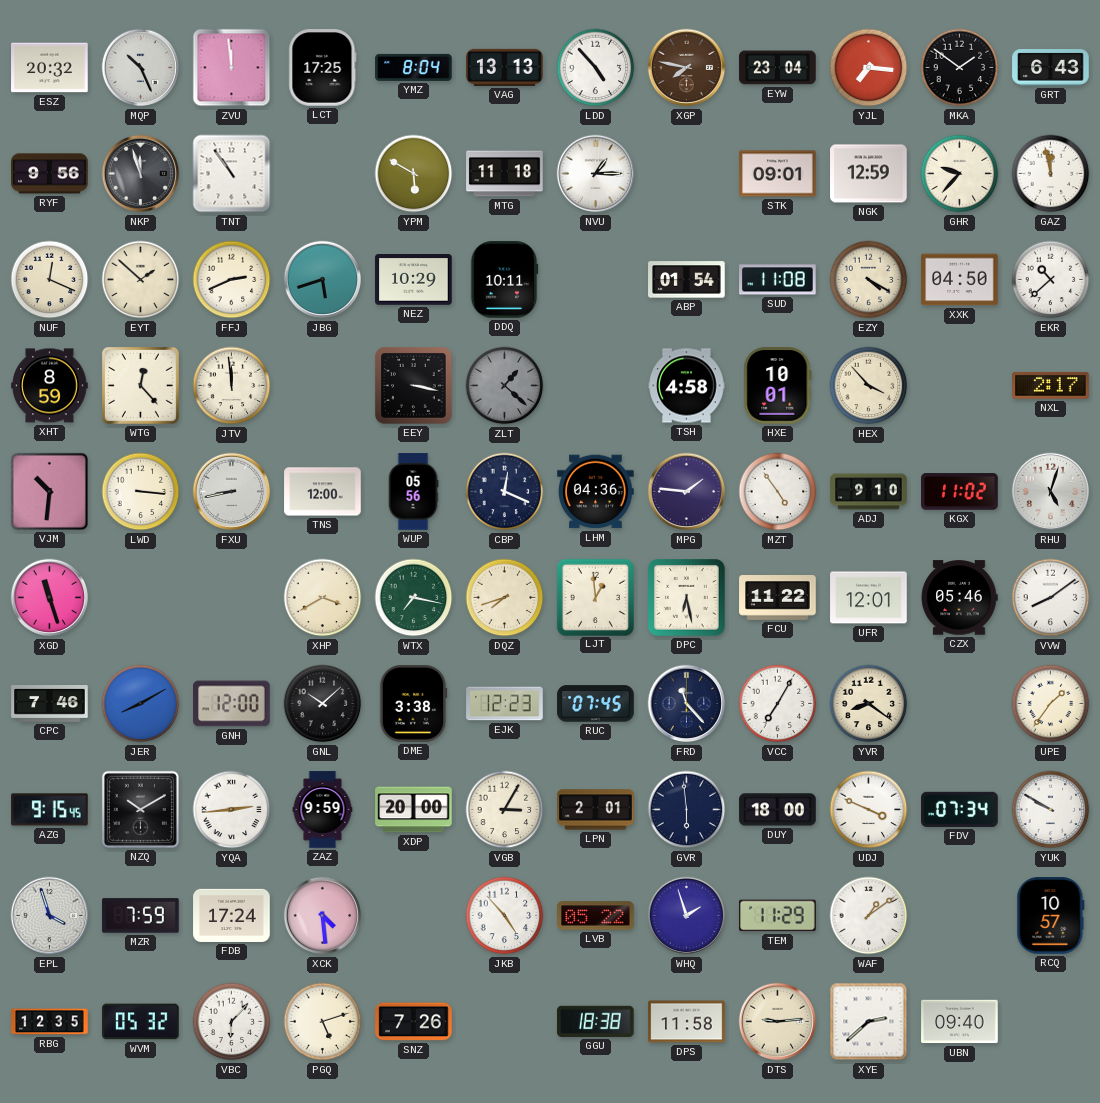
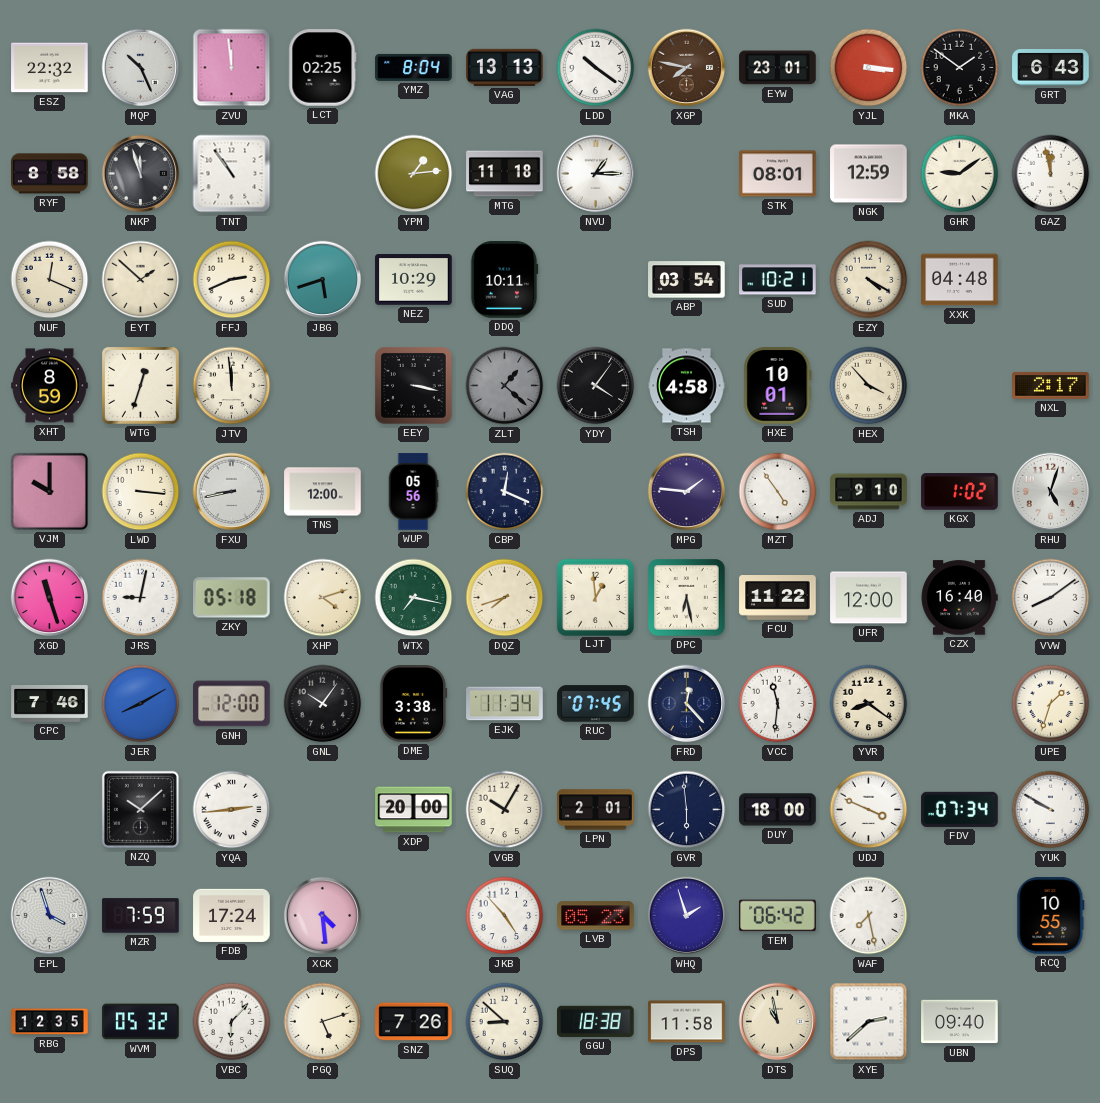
ESZ: 20:32 -> 22:32 (50, 68)
LCT: 17:25 -> 02:25 (323, 68)
LDD: 4:53 -> 10:21 (596, 68)
EYW: 23:04 -> 23:01 (778, 68)
YJL: 7:16 -> 3:16 (869, 68)
RYF: 9:56 -> 8:58 (50, 174)
YPM: 5:50 -> 1:14 (414, 174)
STK: 09:01 -> 08:01 (778, 174)
GHR: 9:37 -> 9:09 (960, 174)
ABP: 01:54 -> 03:54 (687, 280)
SUD: 11:08 -> 10:21 (778, 280)
XXK: 04:50 -> 04:48 (960, 280)
EKR: 10:38 -> none (1051, 280)
WTG: 12:23 -> 12:33 (140, 385)
YDY: none -> 4:06 (596, 386)
VJM: 10:31 -> 10:00 (49, 491)
LHM: 04:36 -> none (596, 492)
KGX: 11:02 -> 1:02 (960, 492)
JRS: none -> 9:02 (141, 598)
ZKY: none -> 05:18 (232, 598)
XHP: 3:40 -> 4:12 (323, 598)
UFR: 12:01 -> 12:00 (869, 598)
CZX: 05:46 -> 16:40 (959, 598)
GNL: 10:08 -> 10:06 (323, 704)
EJK: 12:23 -> 11:34 (505, 704)
FRD: 11:23 -> 12:23 (687, 704)
VCC: 7:05 -> 11:31 (778, 704)
UPE: 1:36 -> 1:33 (1051, 704)
AZG: 9:15 -> none (50, 810)
NZQ: 10:10 -> 10:08 (140, 809)
ZAZ: 9:59 -> none (323, 810)
VGB: 3:05 -> 10:05 (505, 810)
LVB: 05:22 -> 05:23 (596, 916)
TEM: 11:29 -> 06:42 (778, 916)
WAF: 1:09 -> 7:28 (869, 916)
RCQ: 10:57 -> 10:55 (1051, 916)
SUQ: none -> 8:52 (505, 1022)
DTS: 9:14 -> 10:58 (778, 1022)
